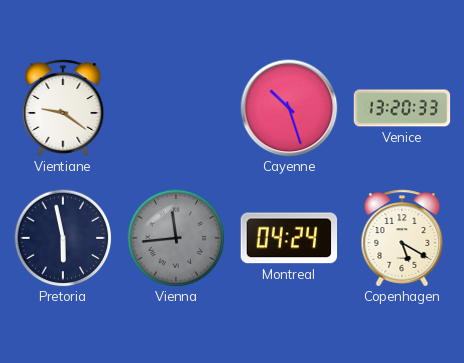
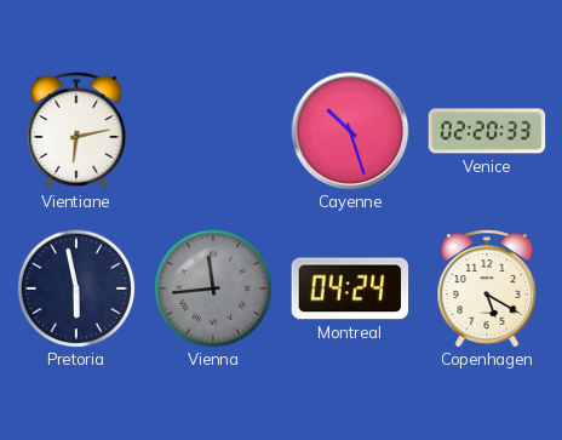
Vientiane: 9:21 -> 6:13 (76, 131)
Venice: 13:20 -> 02:20 (487, 131)
